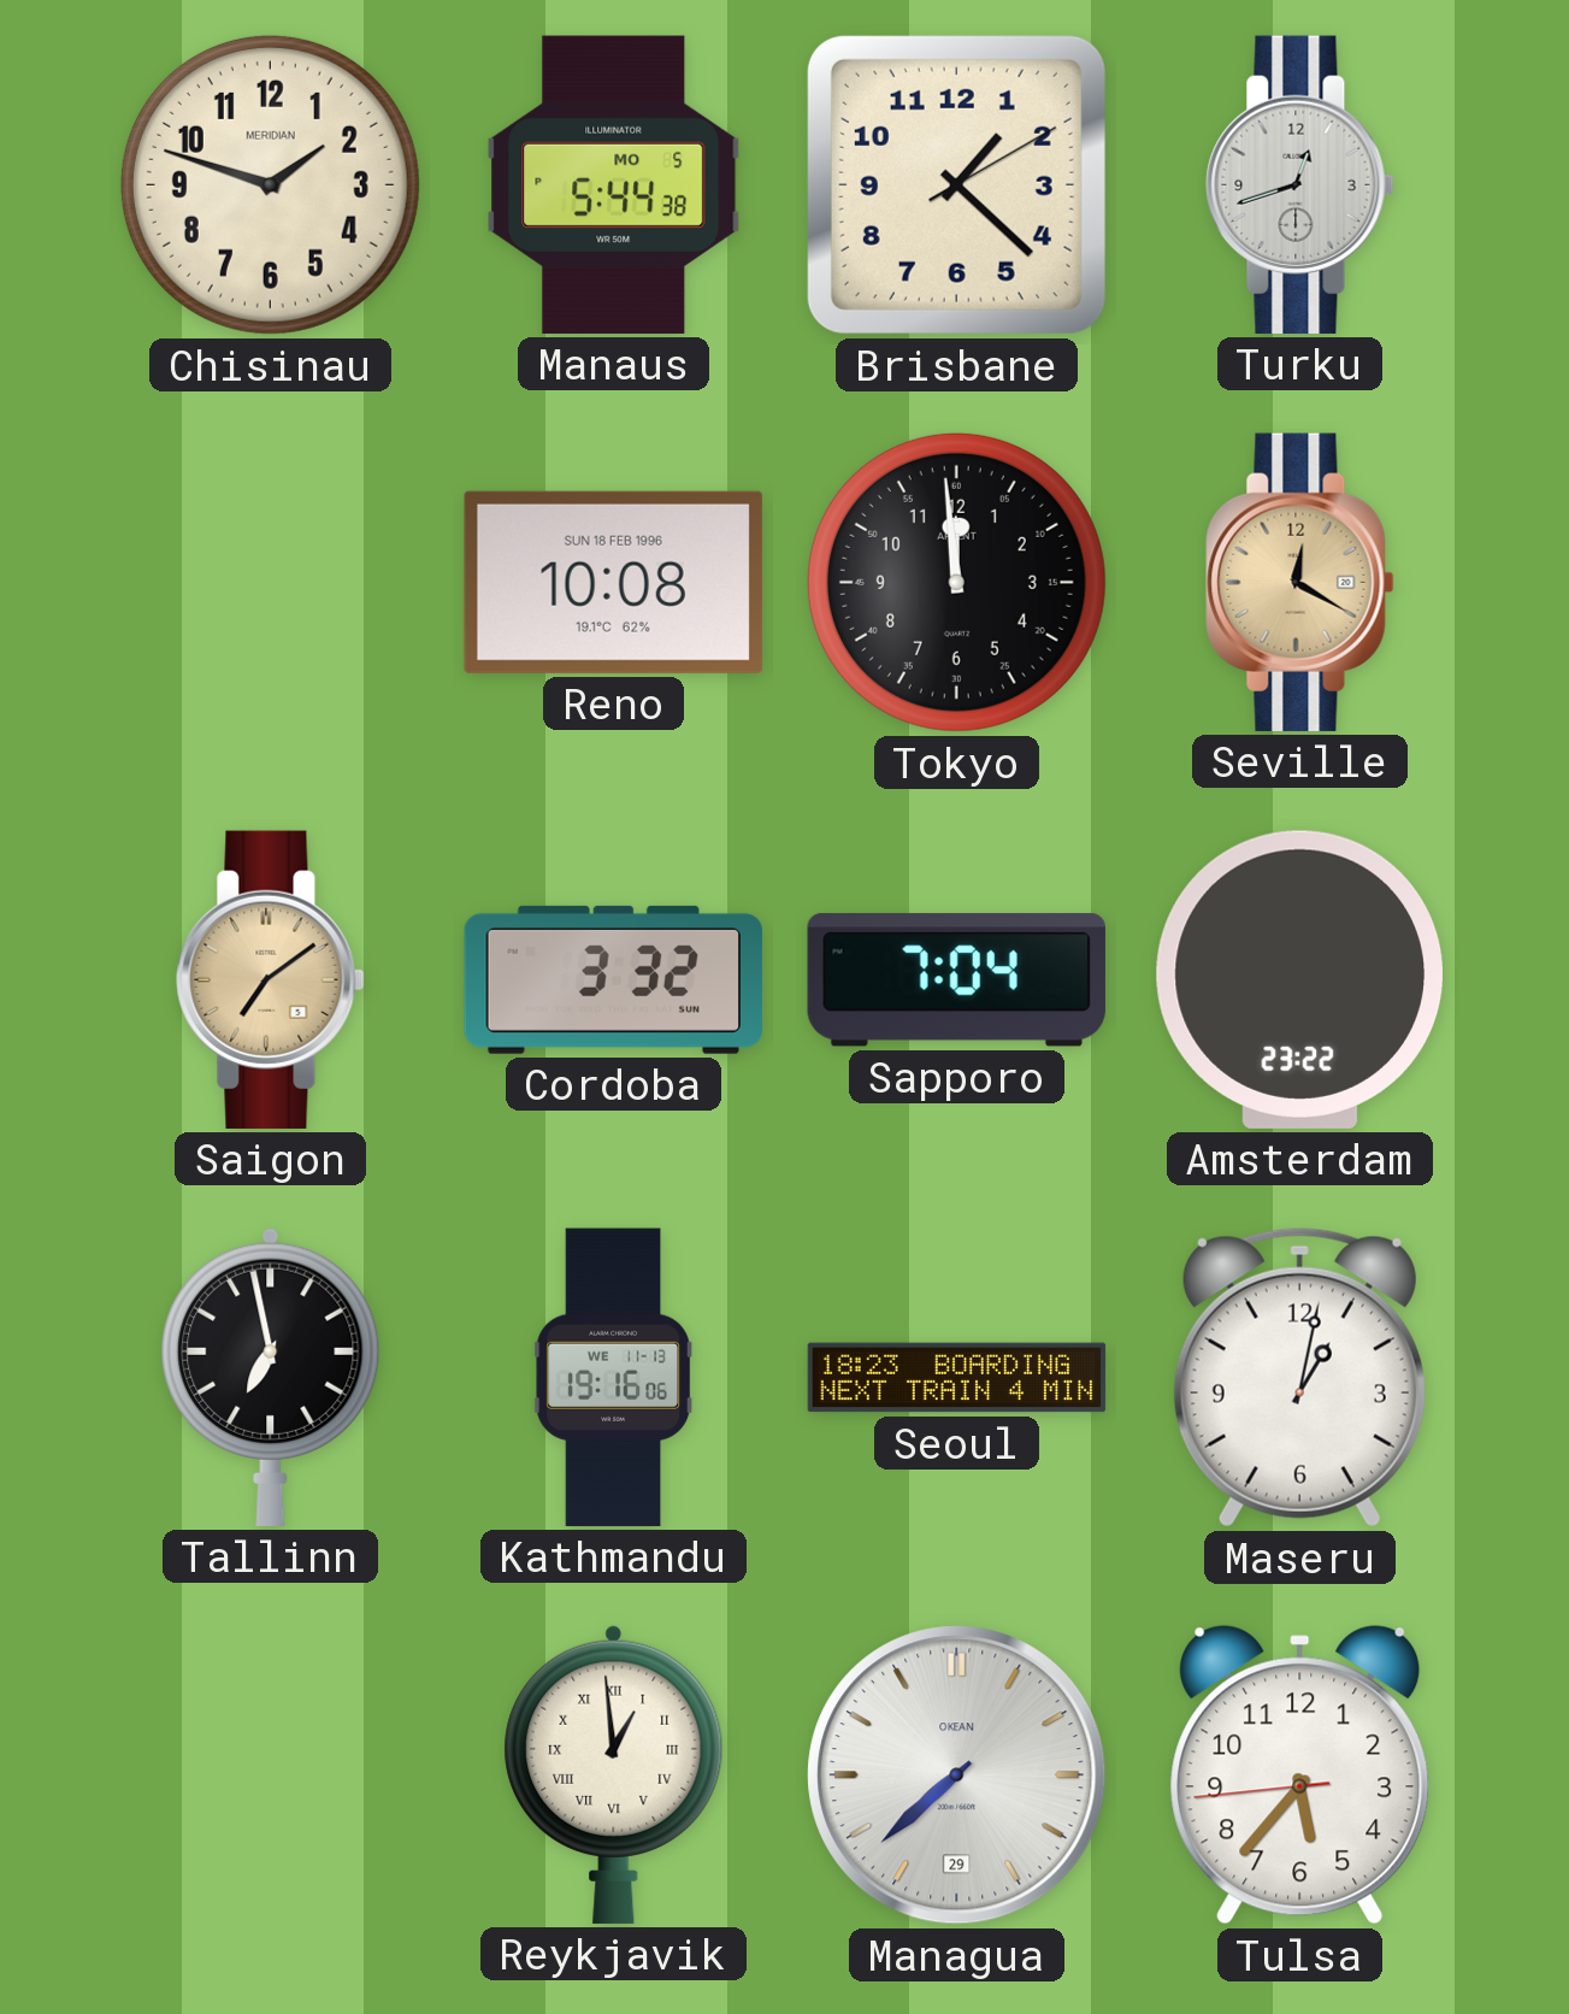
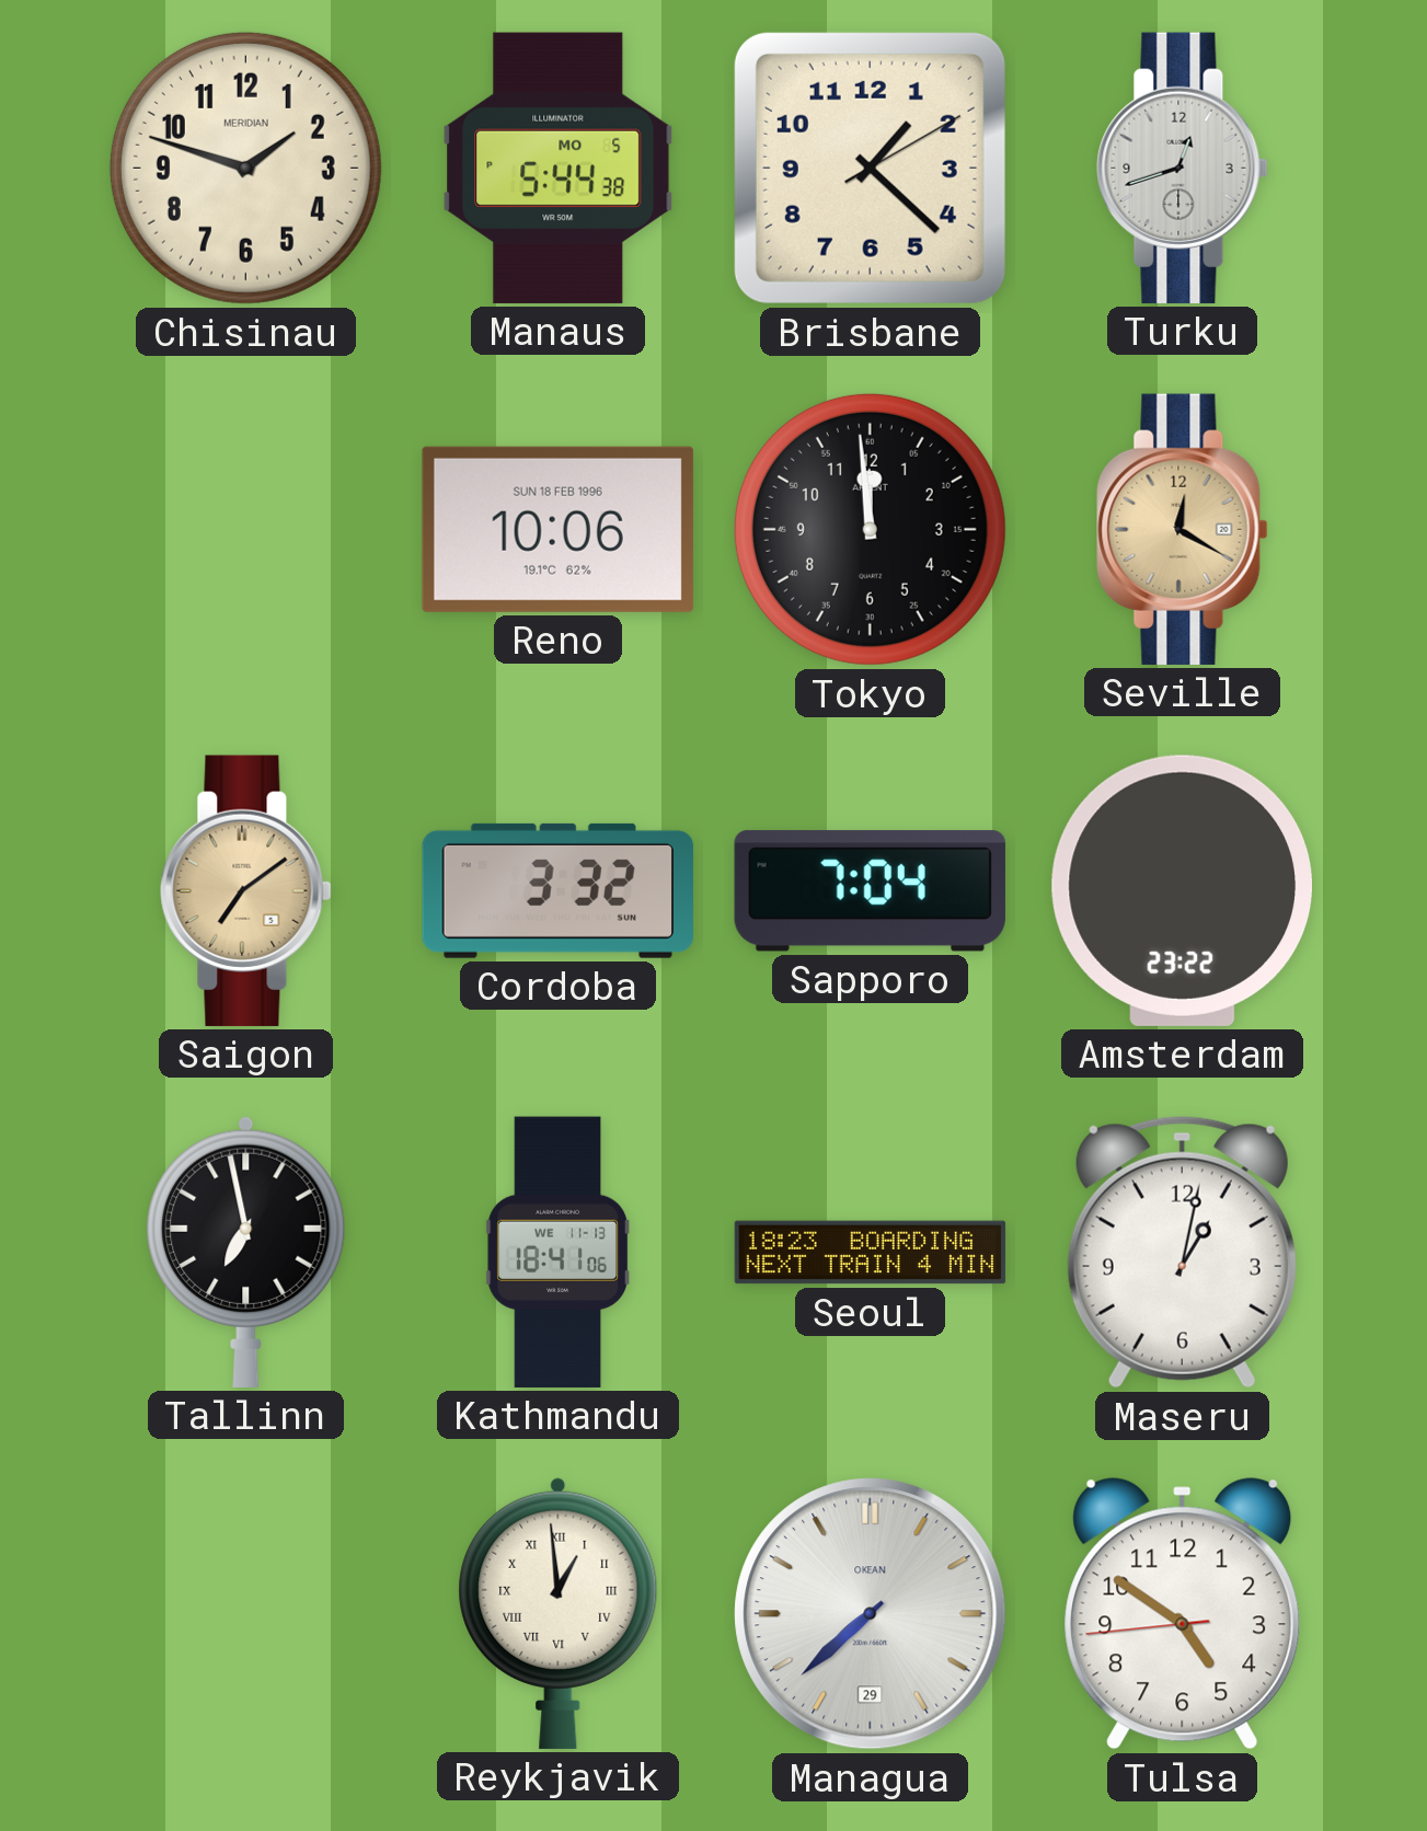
Reno: 10:08 -> 10:06 (557, 529)
Kathmandu: 19:16 -> 18:41 (559, 1252)
Tulsa: 5:36 -> 4:50 (1183, 1614)
